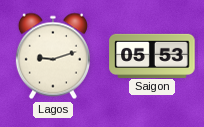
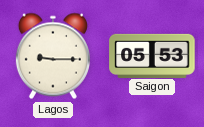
Lagos: 9:12 -> 9:15 (53, 56)
